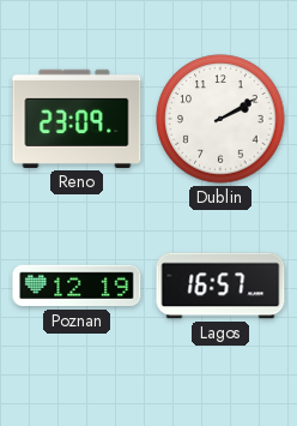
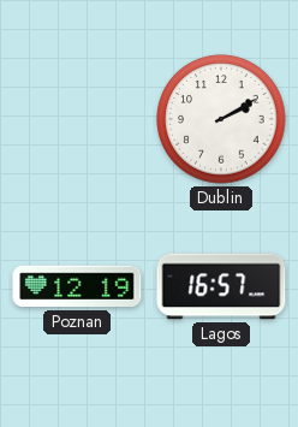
Reno: 23:09 -> none (77, 119)
